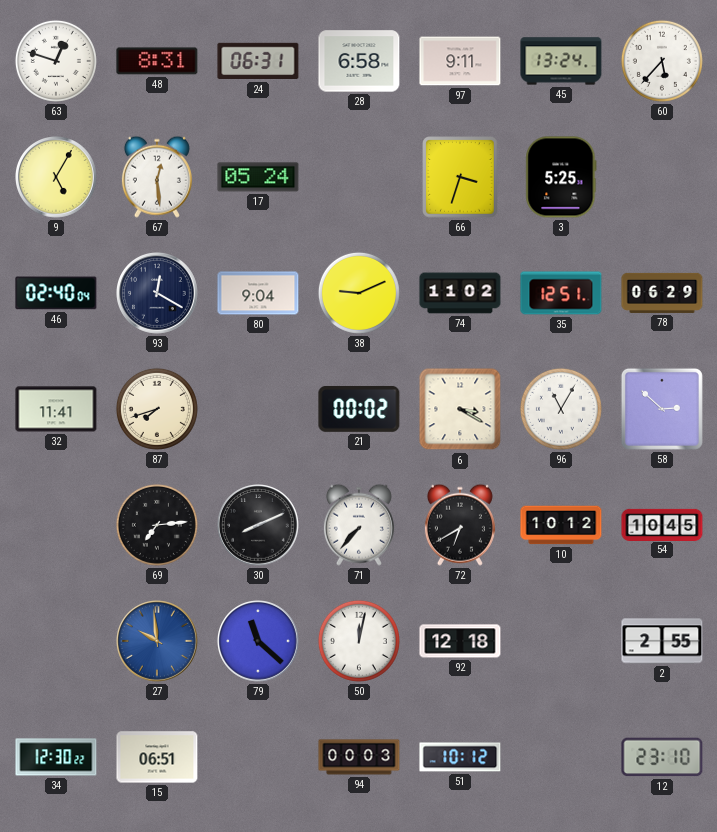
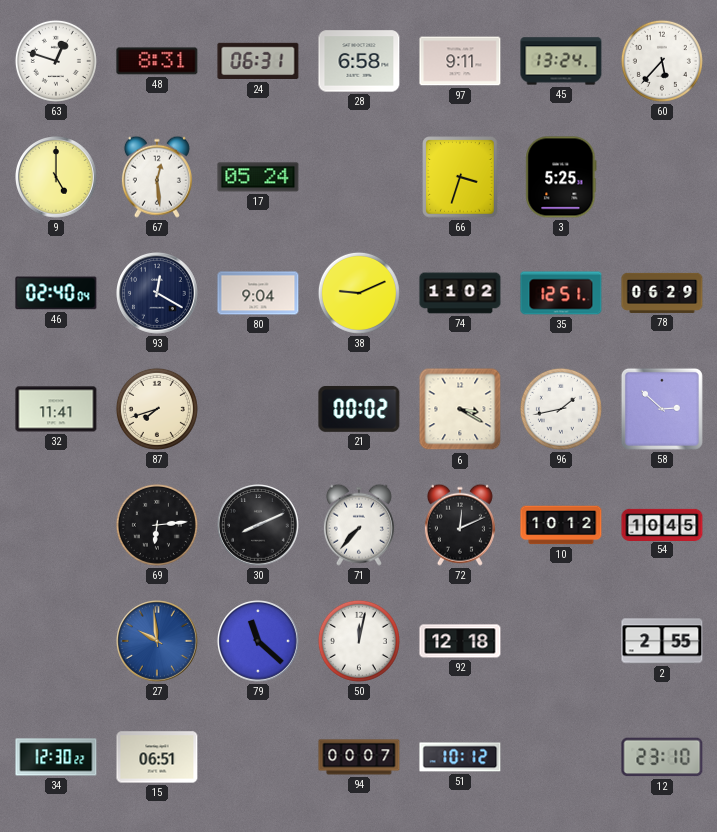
9: 5:05 -> 5:00 (57, 178)
96: 11:05 -> 1:43 (561, 409)
69: 7:14 -> 6:14 (157, 525)
72: 6:40 -> 12:11 (460, 525)
94: 00:03 -> 00:07 (359, 757)
